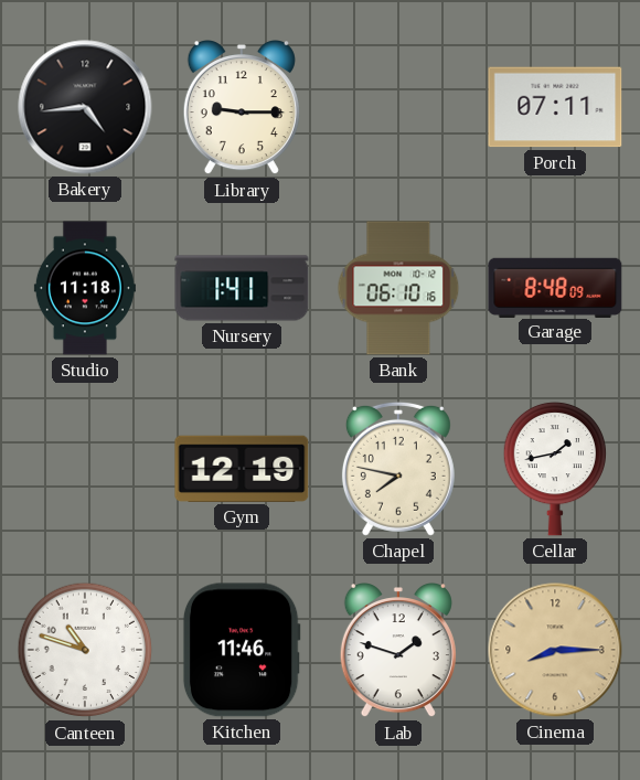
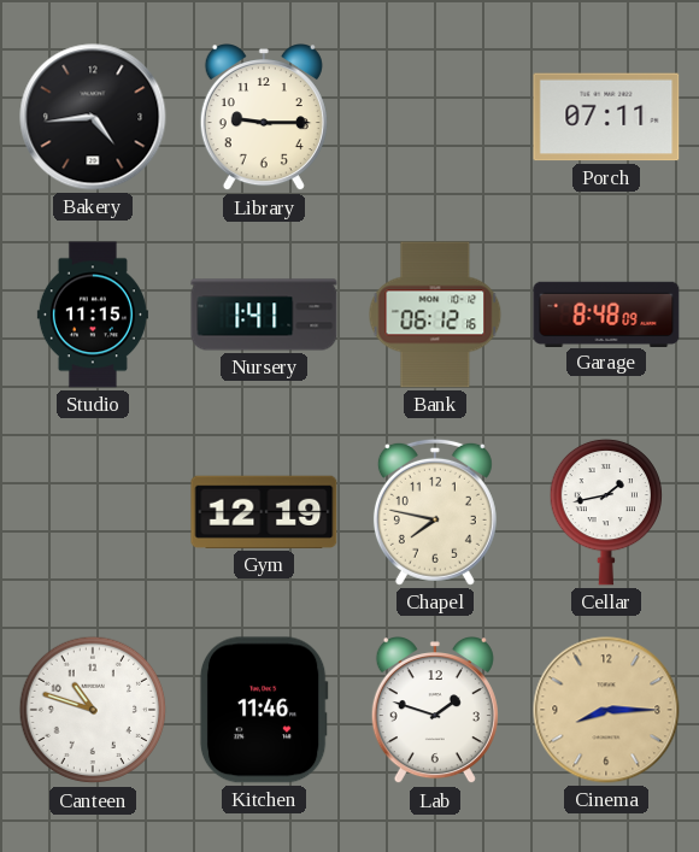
Studio: 11:18 -> 11:15 (93, 315)
Bank: 06:10 -> 06:12 (435, 315)
